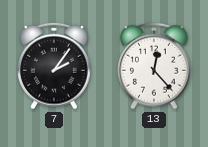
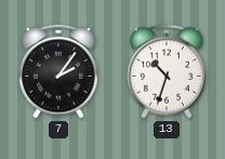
13: 12:23 -> 10:33 (168, 71)
